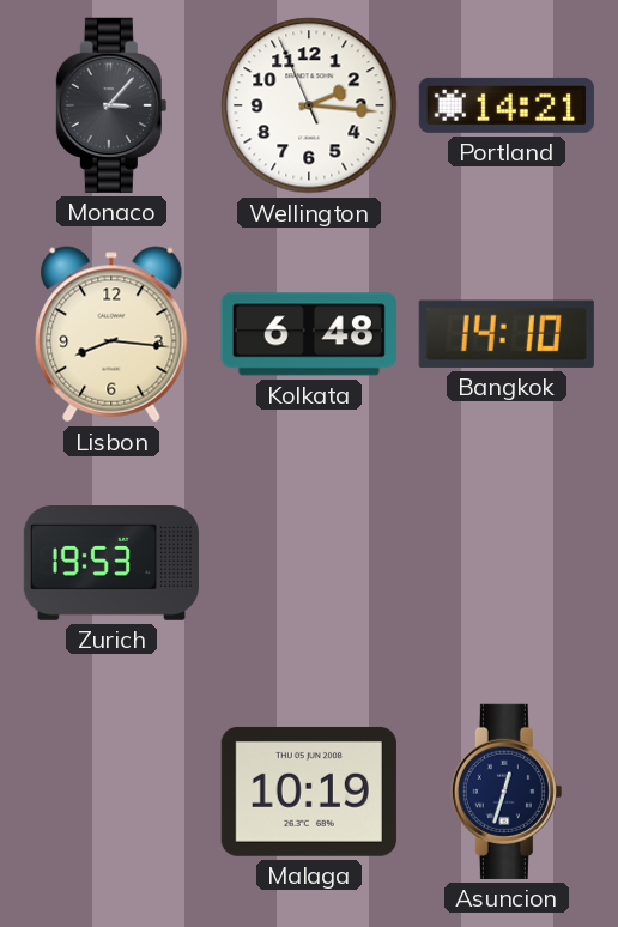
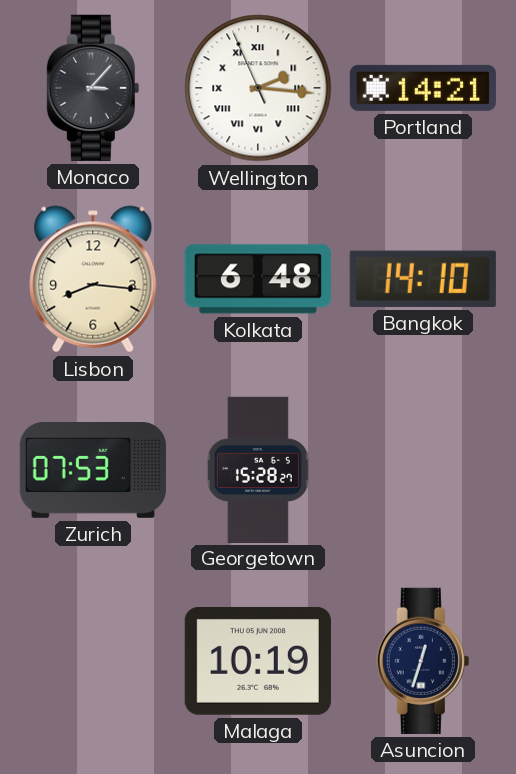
Wellington numerals: Arabic -> Roman (258, 88)
Zurich: 19:53 -> 07:53 (92, 471)
Georgetown: none -> 15:28 (258, 469)
